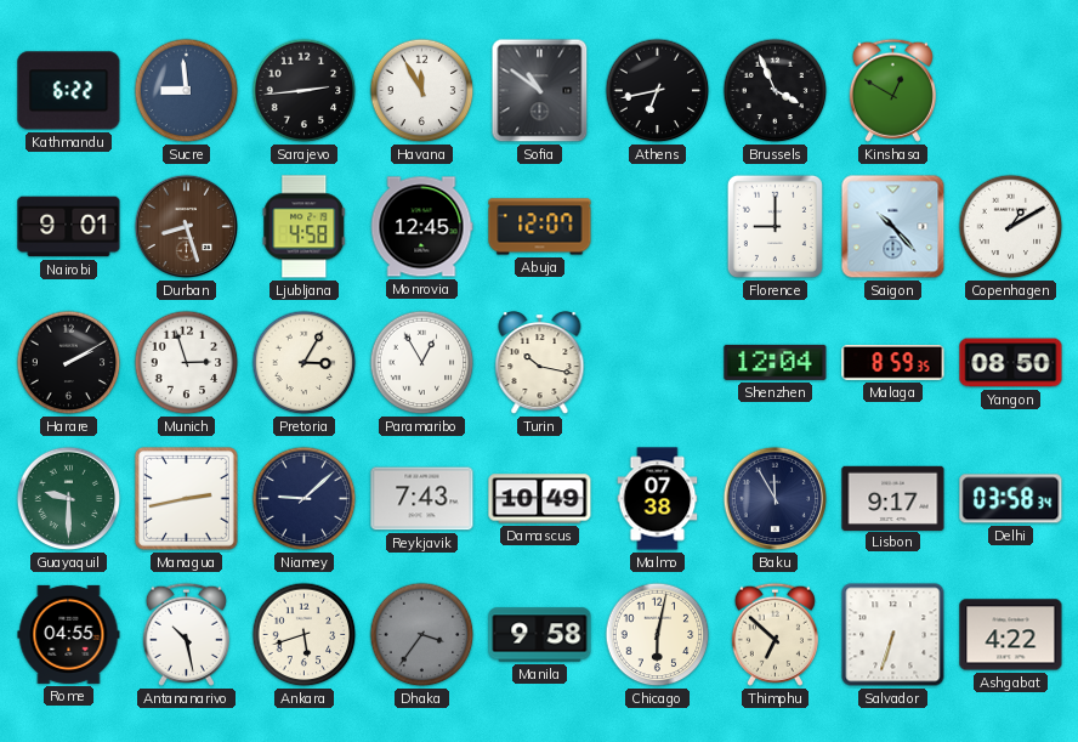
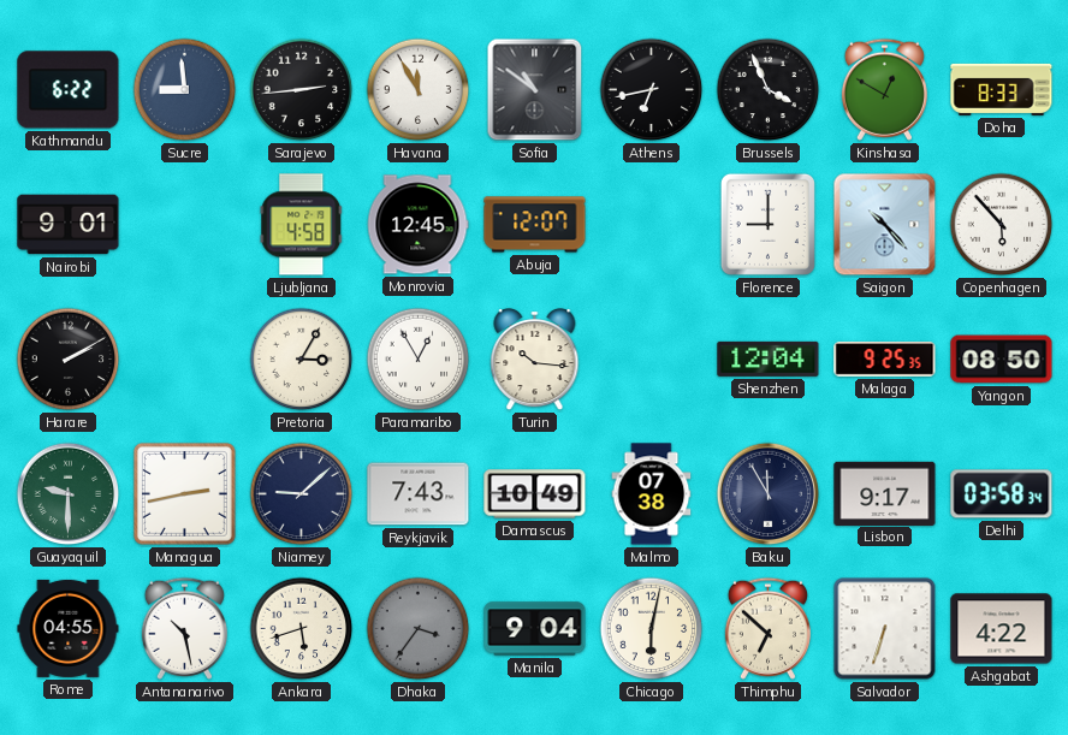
Doha: none -> 8:33 (1002, 89)
Durban: 8:27 -> none (187, 227)
Copenhagen: 1:10 -> 5:53 (1002, 225)
Munich: 2:57 -> none (187, 363)
Turin: 10:17 -> 10:16 (535, 361)
Malaga: 8:59 -> 9:25 (885, 360)
Manila: 9:58 -> 9:04 (535, 629)
